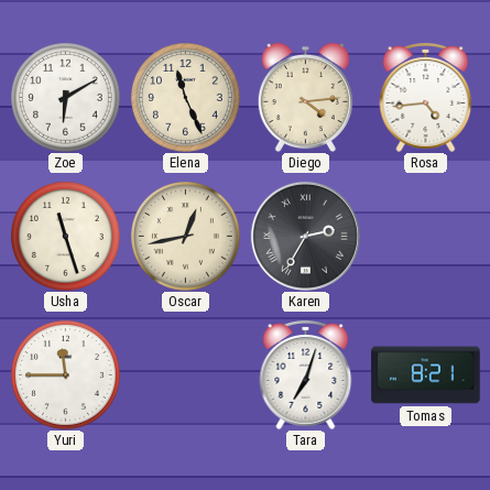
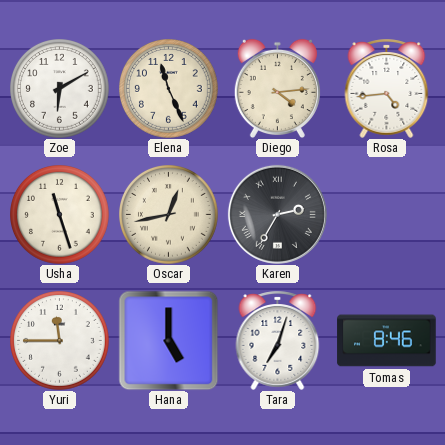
Hana: none -> 5:00 (168, 340)
Tomas: 8:21 -> 8:46 (387, 341)
